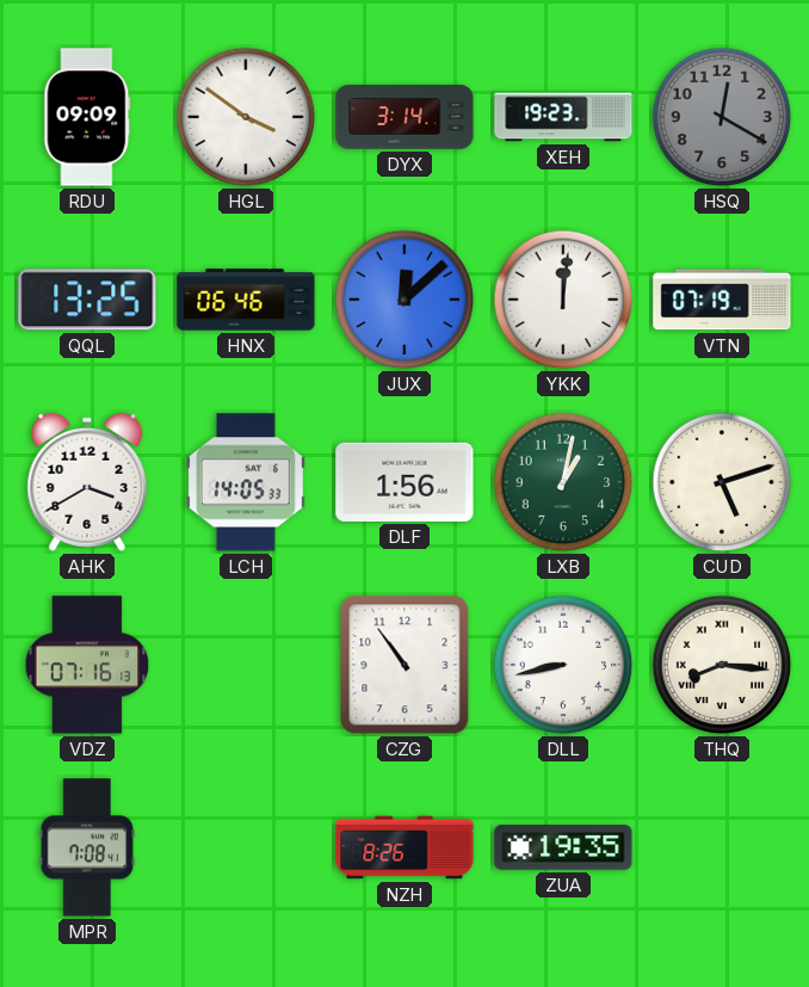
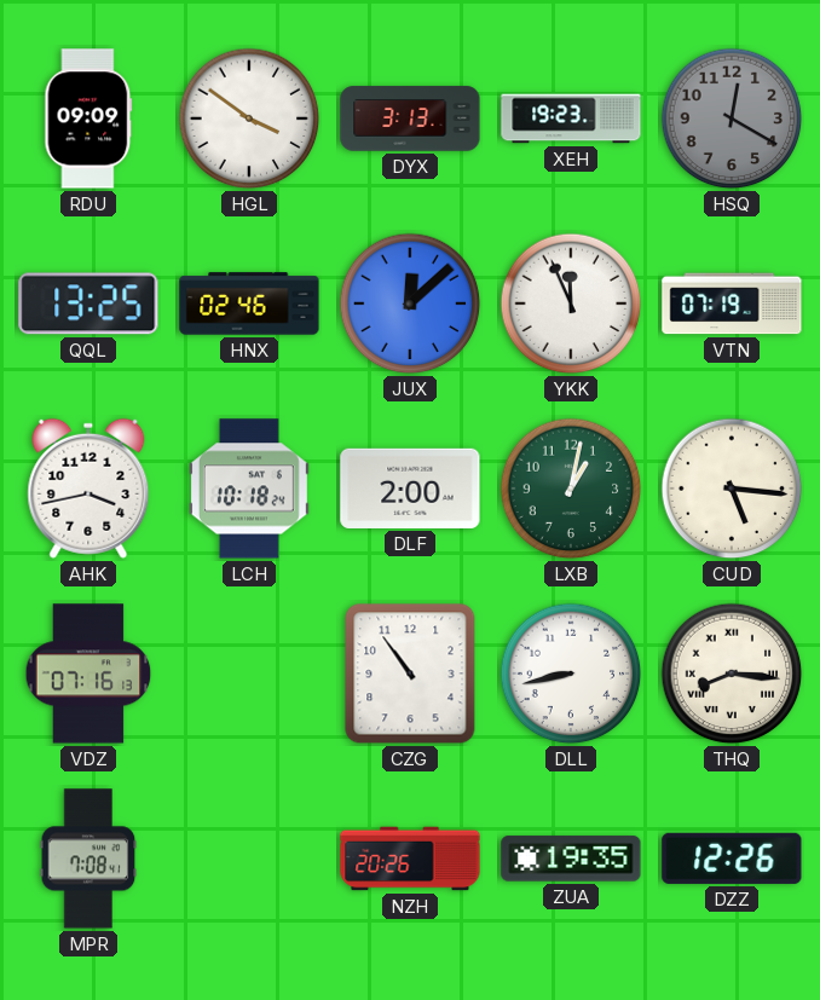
DYX: 3:14 -> 3:13 (410, 119)
HNX: 06:46 -> 02:46 (249, 304)
YKK: 12:01 -> 11:56 (571, 304)
AHK: 3:40 -> 3:43 (88, 489)
LCH: 14:05 -> 10:18 (249, 489)
DLF: 1:56 -> 2:00 (410, 489)
CUD: 5:12 -> 5:16 (732, 489)
NZH: 8:26 -> 20:26 (410, 859)
DZZ: none -> 12:26 (732, 859)
